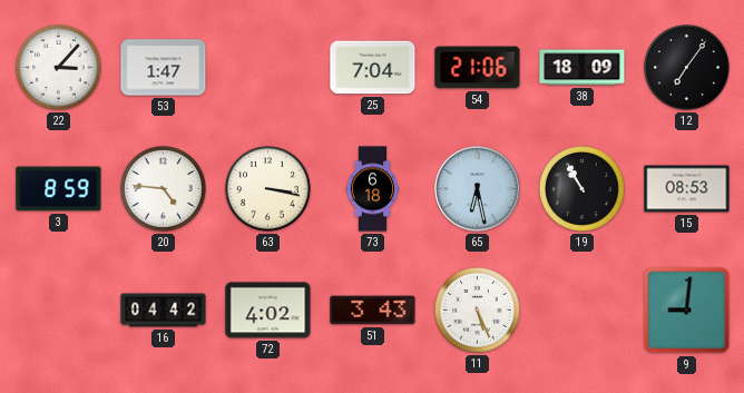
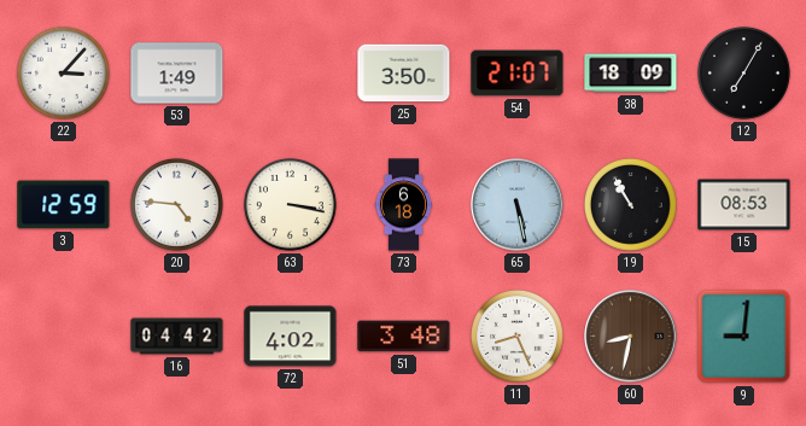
53: 1:47 -> 1:49 (177, 74)
25: 7:04 -> 3:50 (404, 74)
54: 21:06 -> 21:07 (518, 74)
12: 7:06 -> 7:05 (743, 72)
3: 8:59 -> 12:59 (64, 205)
65: 6:28 -> 5:28 (518, 205)
51: 3:43 -> 3:48 (404, 337)
11: 5:26 -> 8:26 (516, 335)
60: none -> 8:32 (631, 337)
